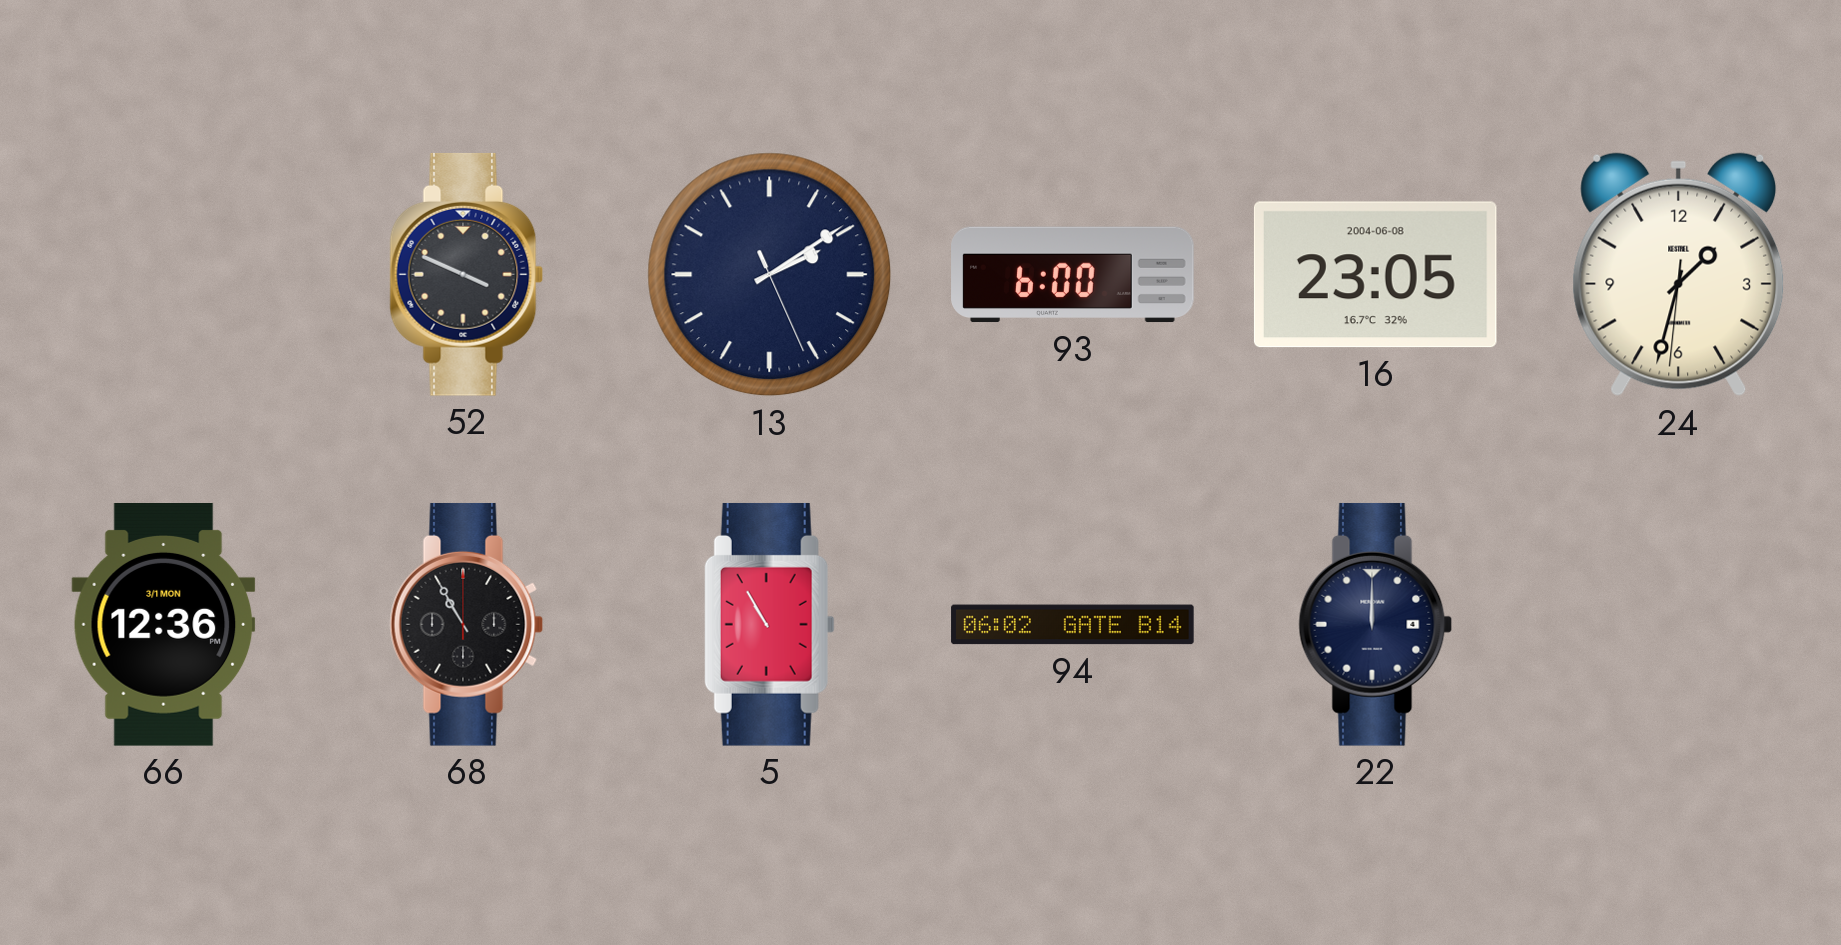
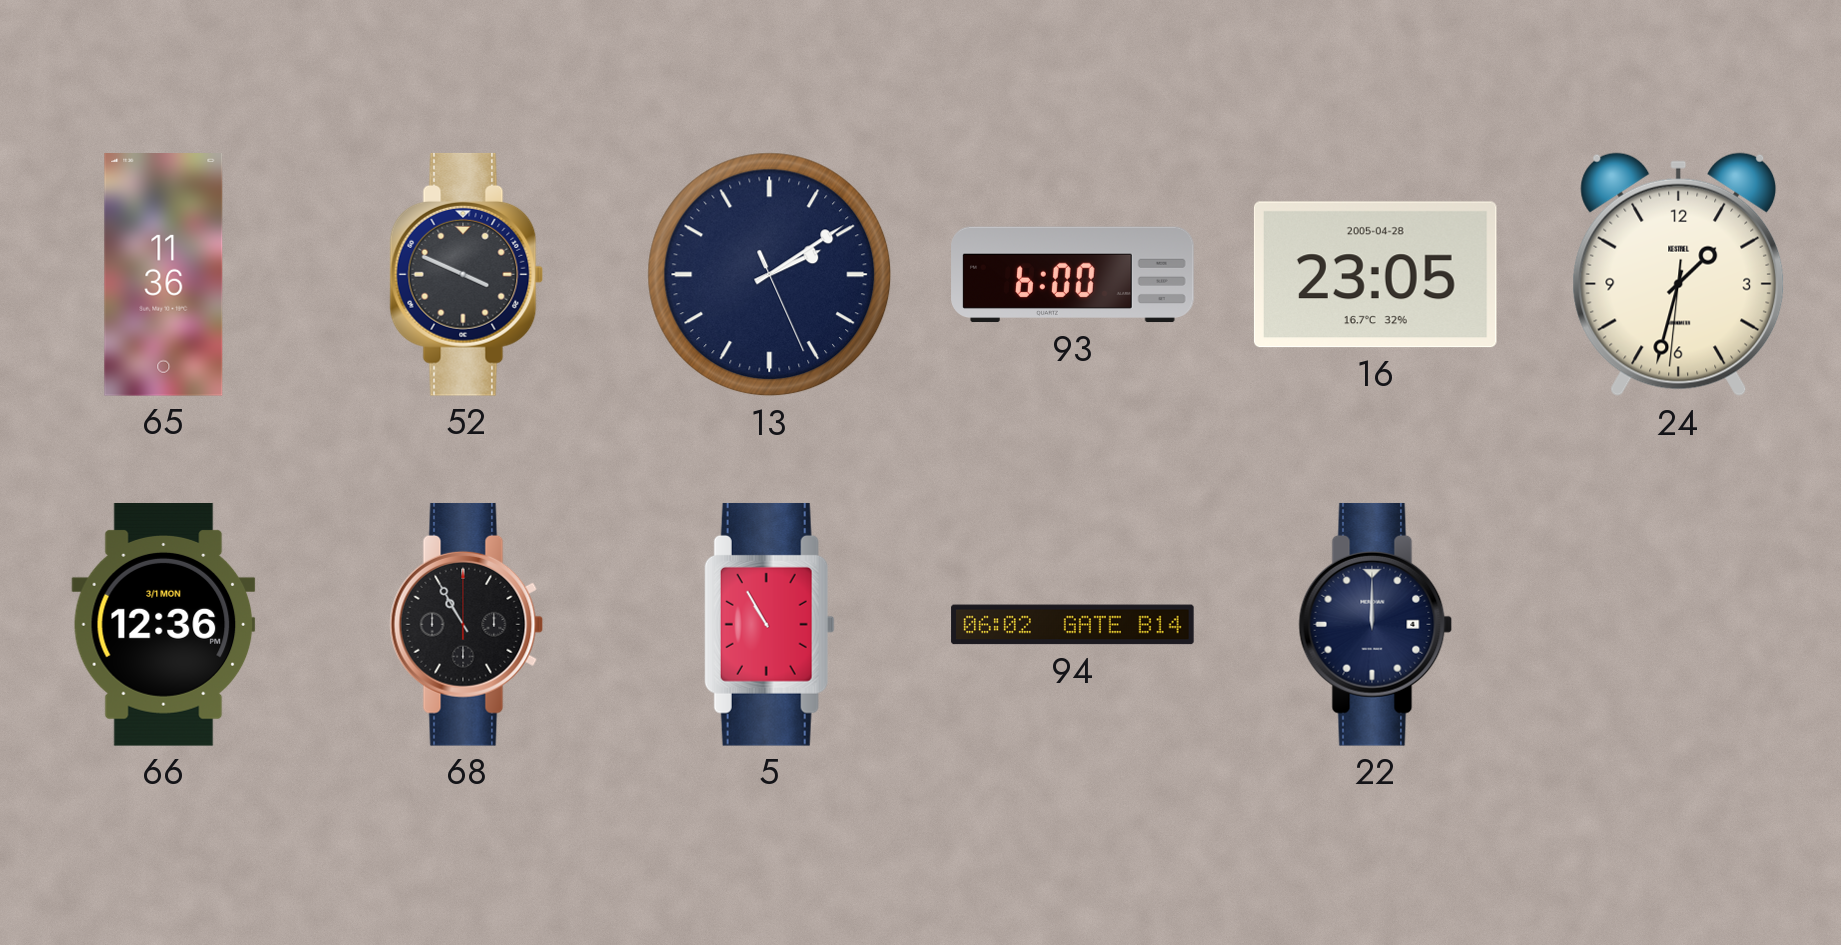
65: none -> 11:36 (164, 275)
16 date: 2004-06-08 -> 2005-04-28 (1375, 275)
